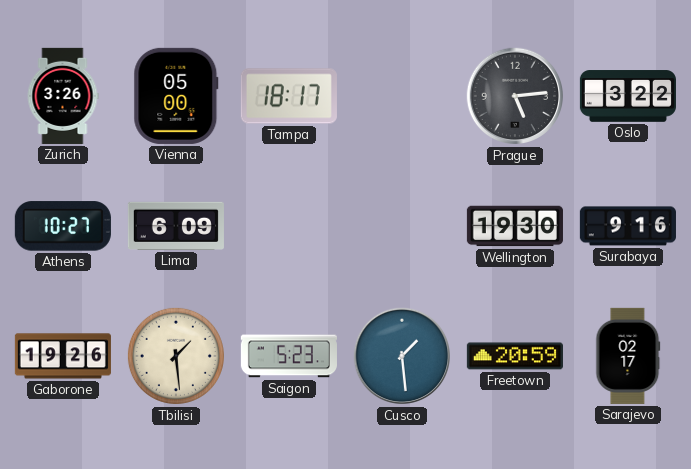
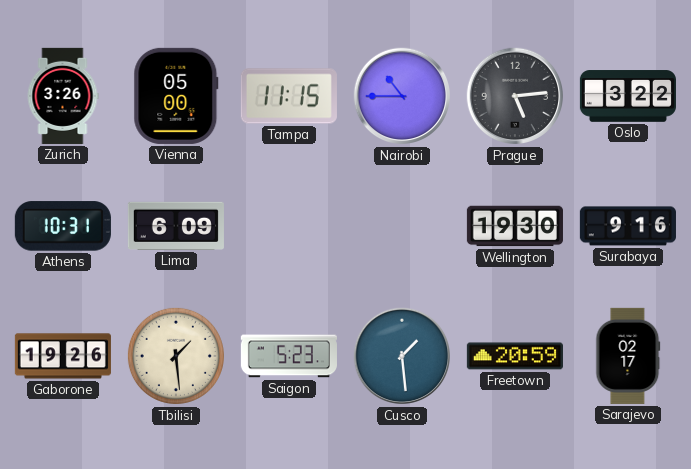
Tampa: 18:17 -> 11:15 (289, 96)
Nairobi: none -> 10:45 (402, 96)
Athens: 10:27 -> 10:31 (63, 226)
